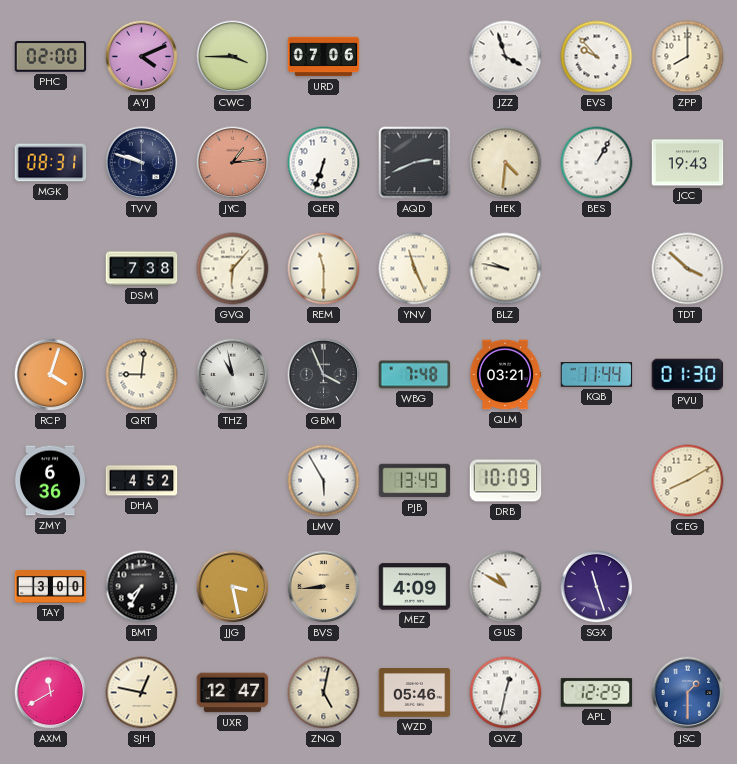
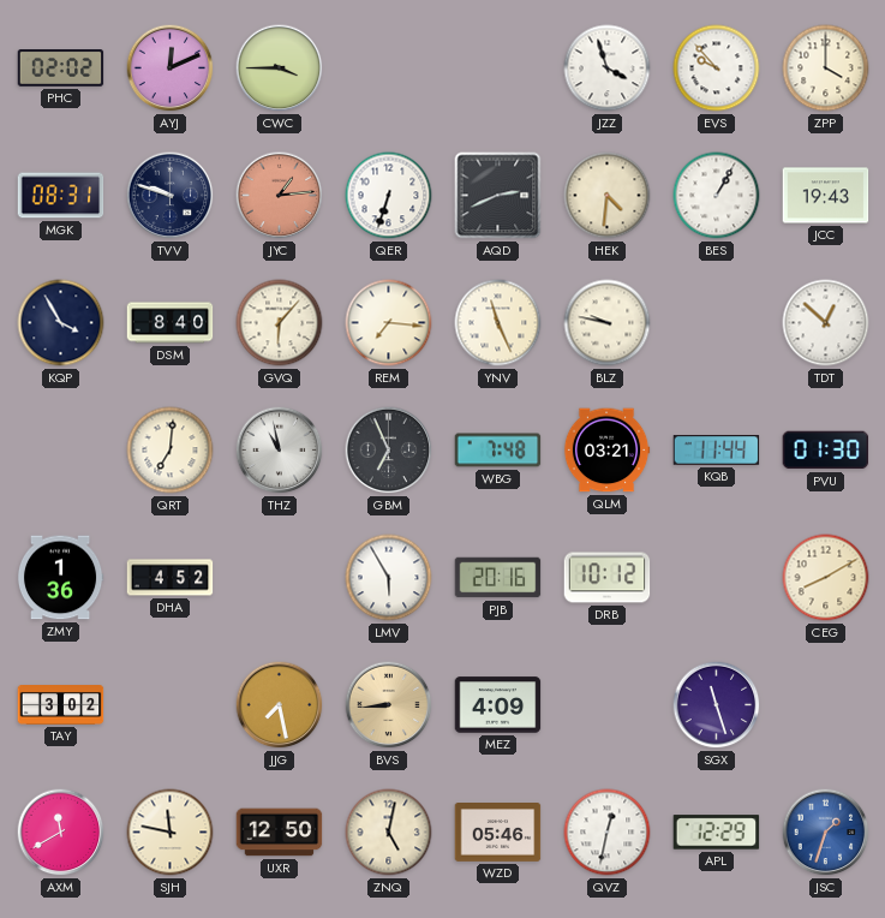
PHC: 02:00 -> 02:02 (61, 68)
AYJ: 4:11 -> 12:11 (171, 68)
URD: 07:06 -> none (324, 57)
ZPP: 8:00 -> 4:00 (826, 68)
KQP: none -> 3:55 (61, 323)
DSM: 7:38 -> 8:40 (171, 323)
REM: 11:30 -> 7:16 (389, 323)
TDT: 3:52 -> 12:52 (826, 323)
RCP: 4:03 -> none (51, 375)
QRT: 9:01 -> 7:01 (171, 451)
GBM: 3:56 -> 6:56 (389, 451)
ZMY: 6:36 -> 1:36 (60, 578)
PJB: 13:49 -> 20:16 (498, 578)
DRB: 10:09 -> 10:12 (608, 578)
TAY: 3:00 -> 3:02 (61, 705)
BMT: 7:35 -> none (142, 587)
JJG: 3:28 -> 7:28 (280, 705)
GUS: 10:50 -> none (506, 587)
SJH: 12:47 -> 11:47 (171, 833)
UXR: 12:47 -> 12:50 (280, 833)
JSC: 1:30 -> 1:33 (826, 833)
